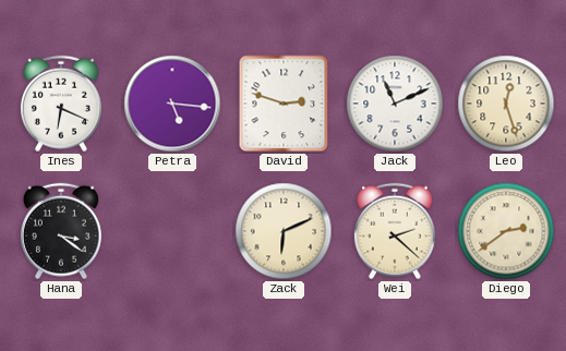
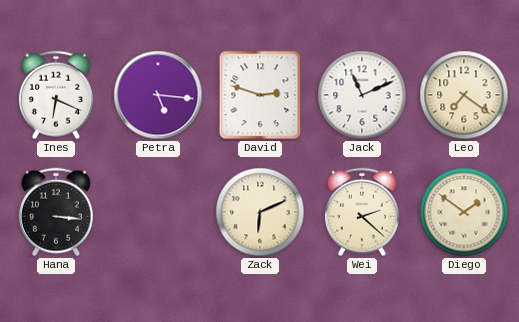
Leo: 12:27 -> 7:21 (464, 95)
Hana: 3:21 -> 3:16 (56, 212)
Diego: 2:39 -> 1:51 (464, 212)
